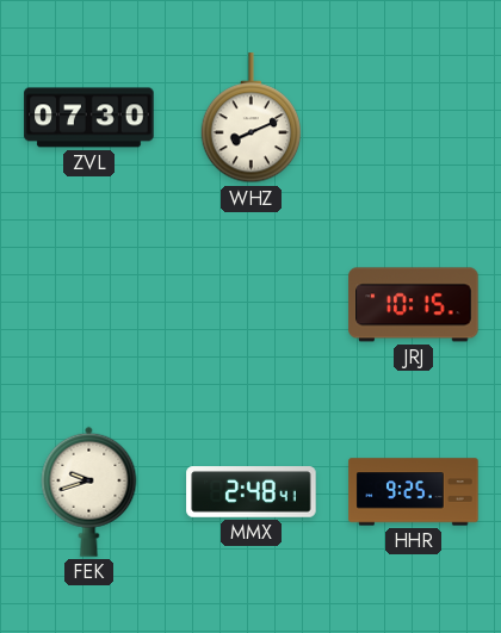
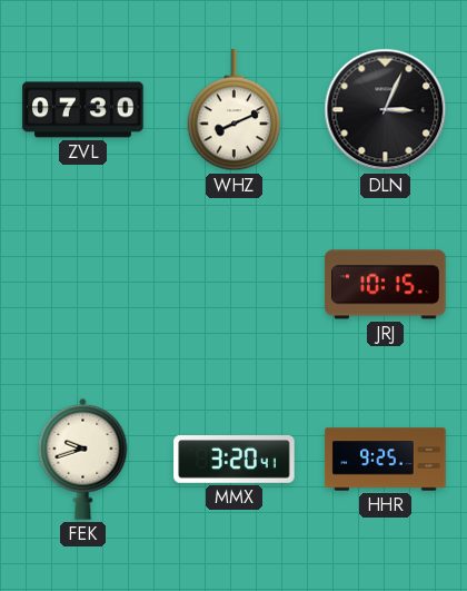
DLN: none -> 3:04 (386, 110)
MMX: 2:48 -> 3:20 (235, 460)
